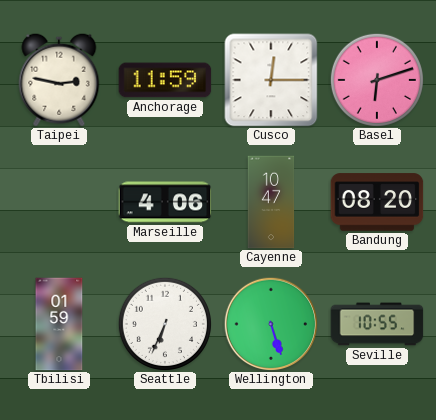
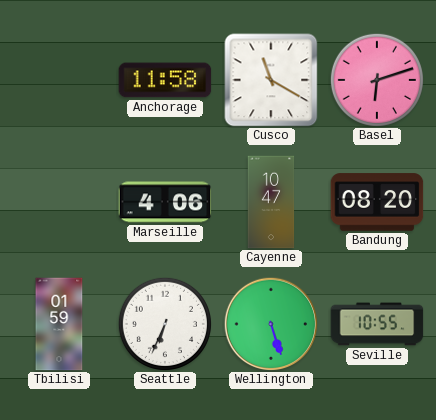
Taipei: 2:47 -> none (59, 80)
Anchorage: 11:59 -> 11:58 (165, 80)
Cusco: 12:15 -> 11:20 (271, 80)
